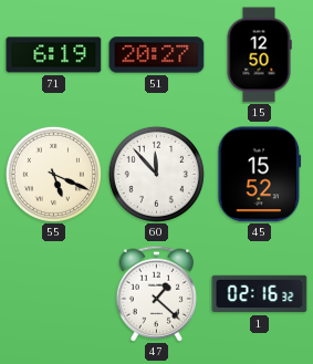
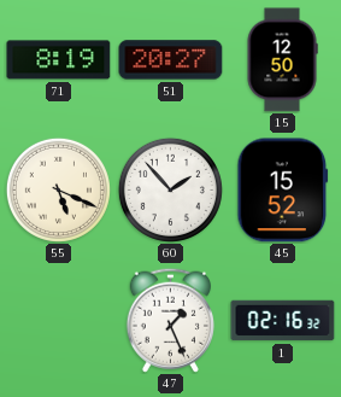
71: 6:19 -> 8:19 (59, 60)
60: 11:53 -> 1:53 (170, 189)
47: 1:22 -> 1:26 (170, 320)
